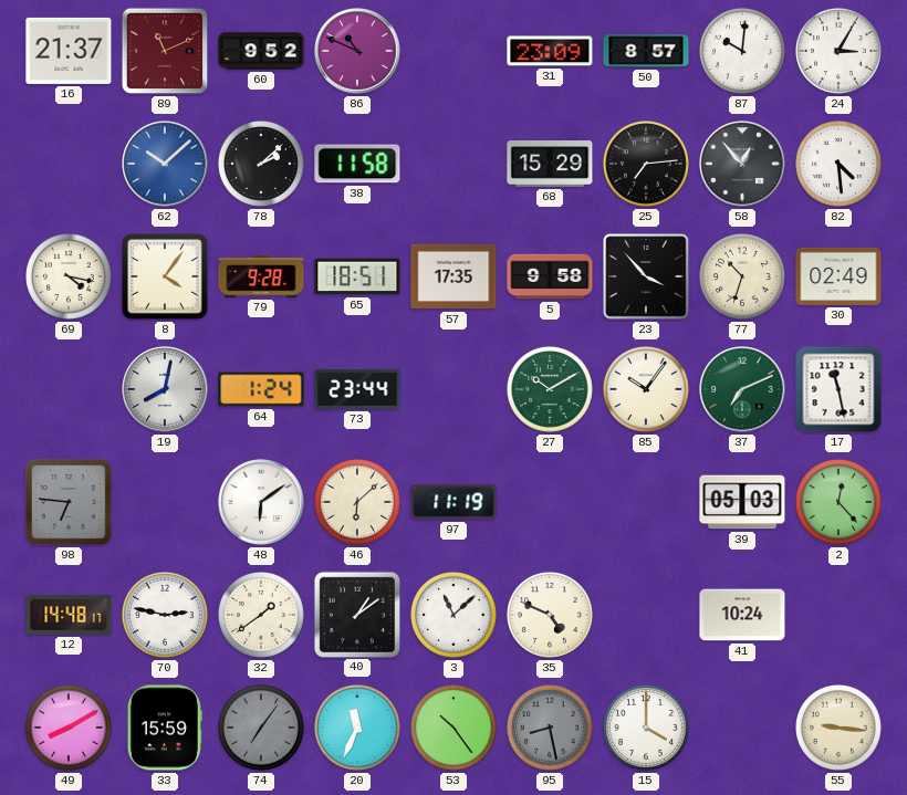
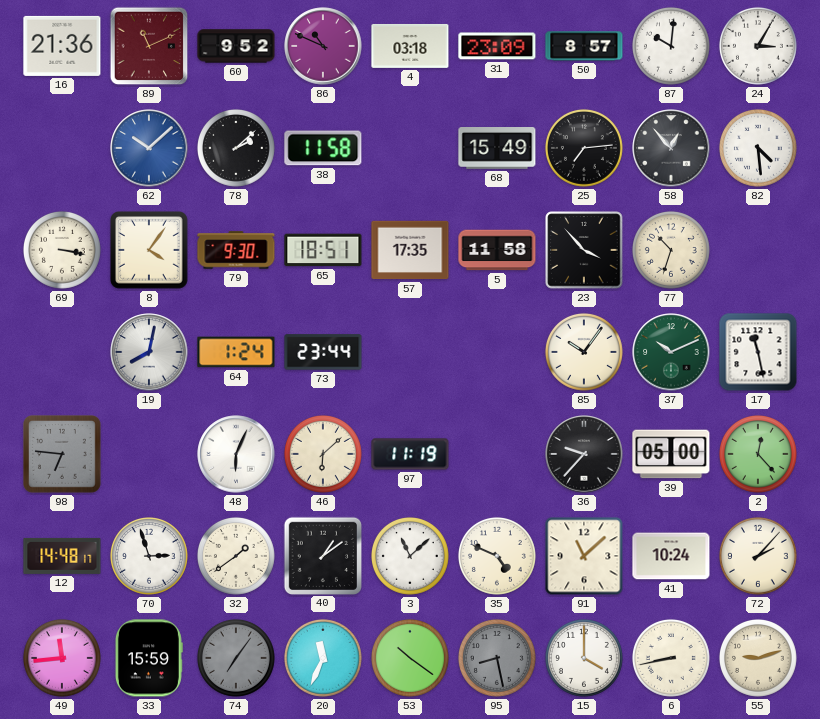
16: 21:37 -> 21:36 (62, 46)
4: none -> 03:18 (410, 46)
68: 15:29 -> 15:49 (497, 149)
69: 4:17 -> 3:17 (62, 250)
79: 9:28 -> 9:30 (236, 250)
5: 9:58 -> 11:58 (497, 250)
30: 02:49 -> none (838, 276)
27: 10:10 -> none (550, 389)
37: 7:11 -> 10:11 (671, 352)
48: 6:09 -> 6:04 (236, 454)
36: none -> 9:37 (584, 454)
39: 05:03 -> 05:00 (671, 454)
70: 2:47 -> 2:57 (149, 556)
91: none -> 11:08 (584, 556)
72: none -> 2:07 (758, 556)
49: 8:10 -> 11:44 (62, 658)
53: 10:24 -> 10:21 (410, 658)
6: none -> 8:43 (671, 658)
55: 9:16 -> 9:12 (758, 658)
